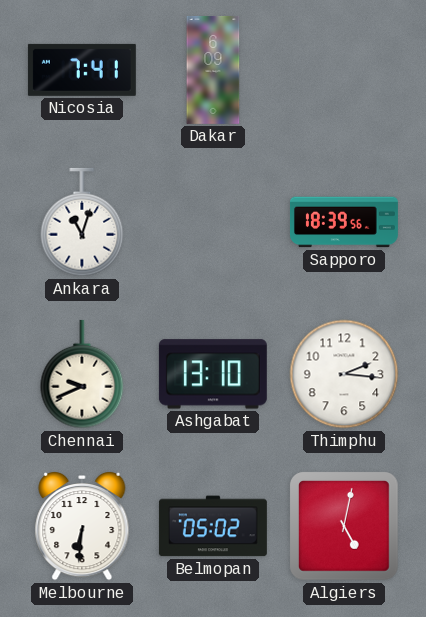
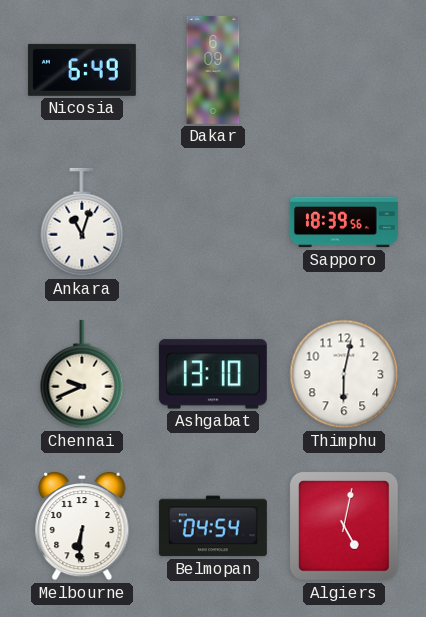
Nicosia: 7:41 -> 6:49 (82, 70)
Thimphu: 2:16 -> 6:02 (344, 374)
Belmopan: 05:02 -> 04:54 (213, 526)
